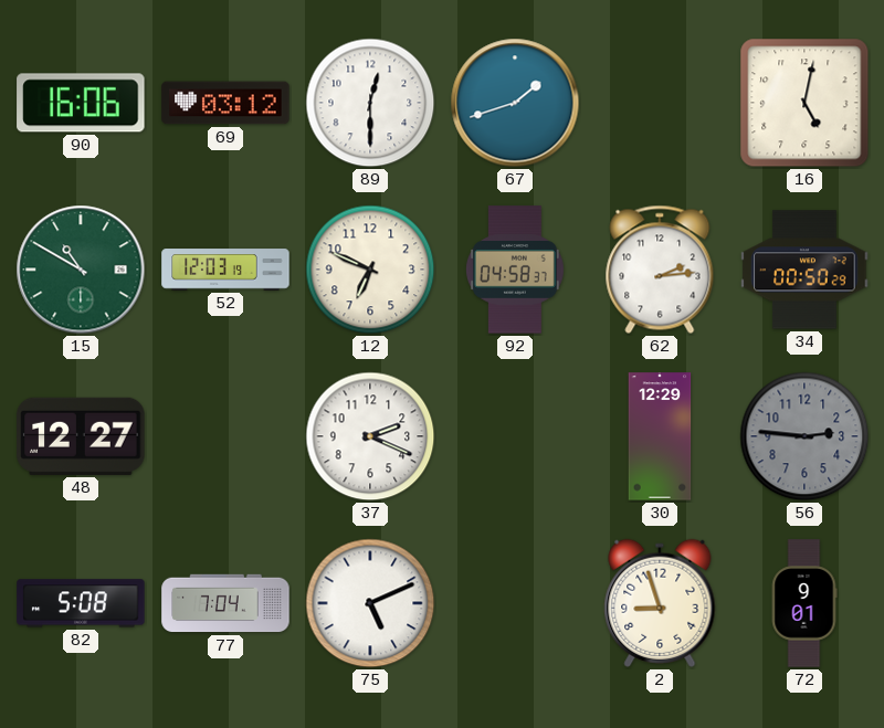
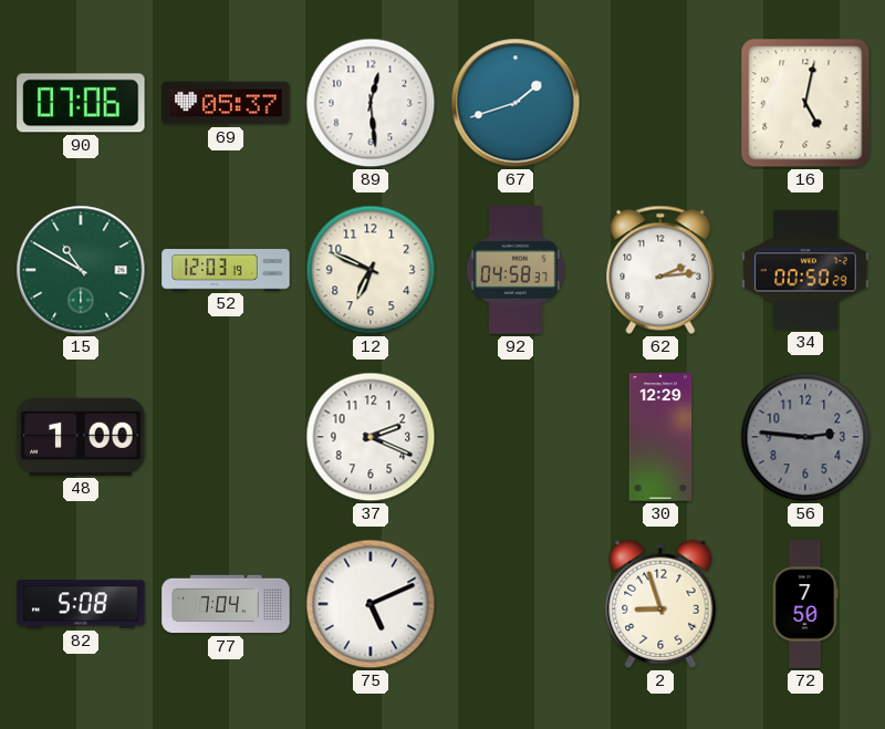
90: 16:06 -> 07:06 (81, 103)
69: 03:12 -> 05:37 (226, 103)
89: 12:30 -> 12:29 (371, 103)
48: 12:27 -> 1:00 (81, 437)
72: 9:01 -> 7:50 (805, 604)
